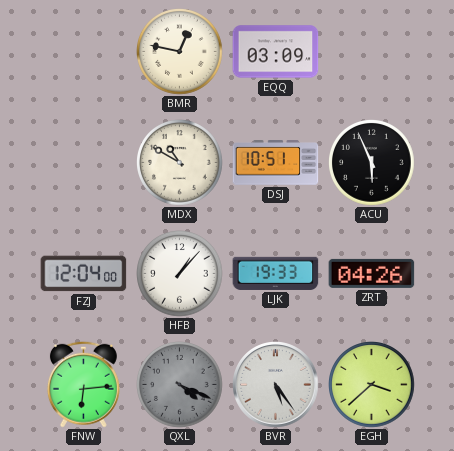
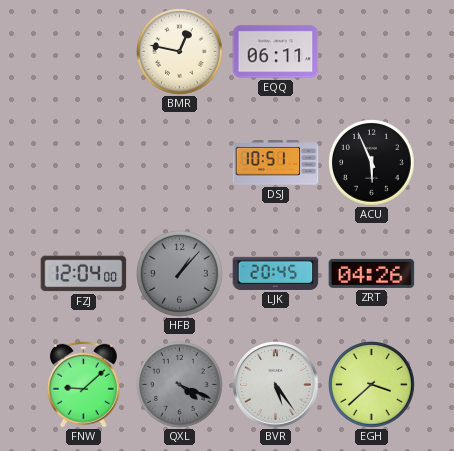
EQQ: 03:09 -> 06:11 (276, 52)
MDX: 10:50 -> none (180, 163)
HFB dial: white -> grey (180, 274)
LJK: 19:33 -> 20:45 (276, 273)
FNW: 6:14 -> 9:08 (83, 384)
